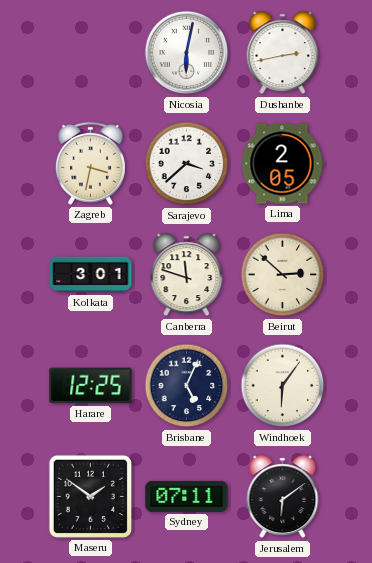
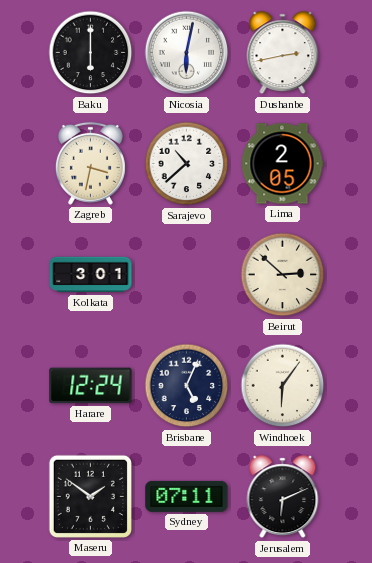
Baku: none -> 6:00 (91, 53)
Sarajevo: 3:38 -> 10:38 (187, 164)
Canberra: 11:48 -> none (187, 275)
Harare: 12:25 -> 12:24 (91, 386)
Jerusalem: 6:09 -> 6:11 (283, 497)
